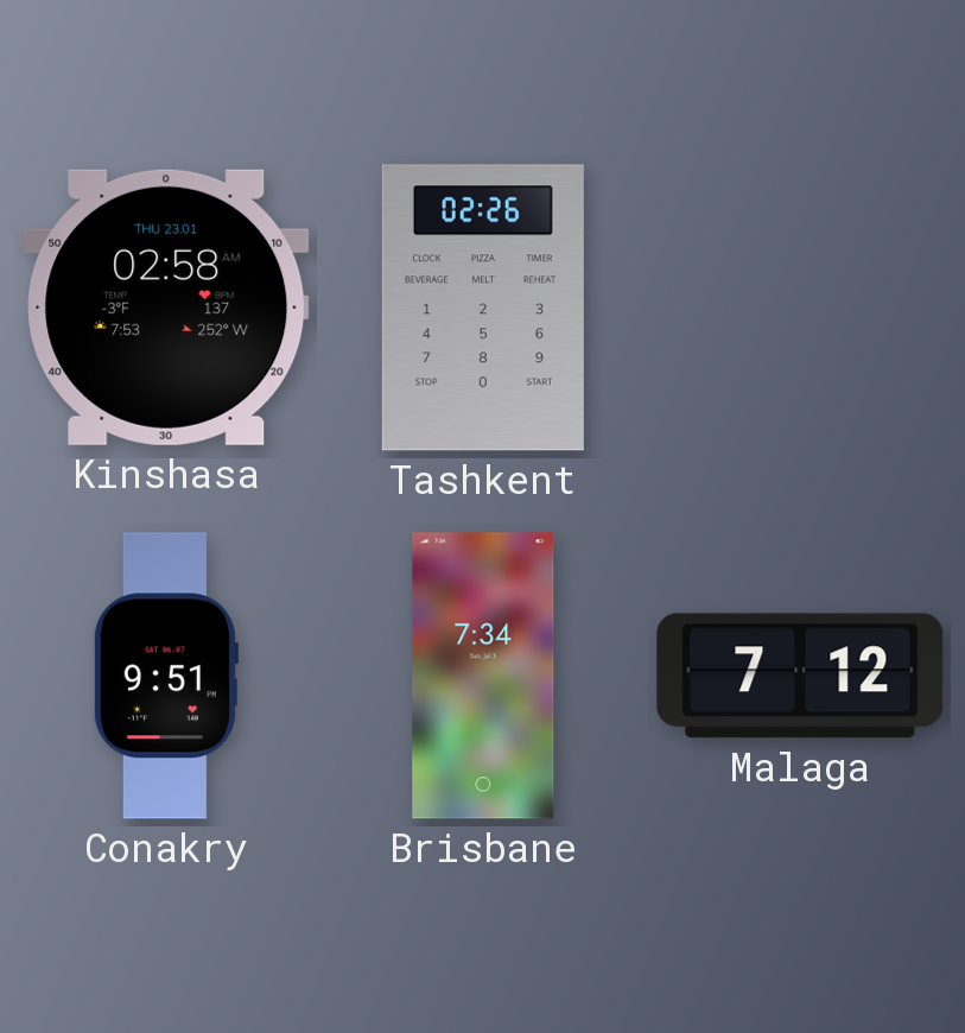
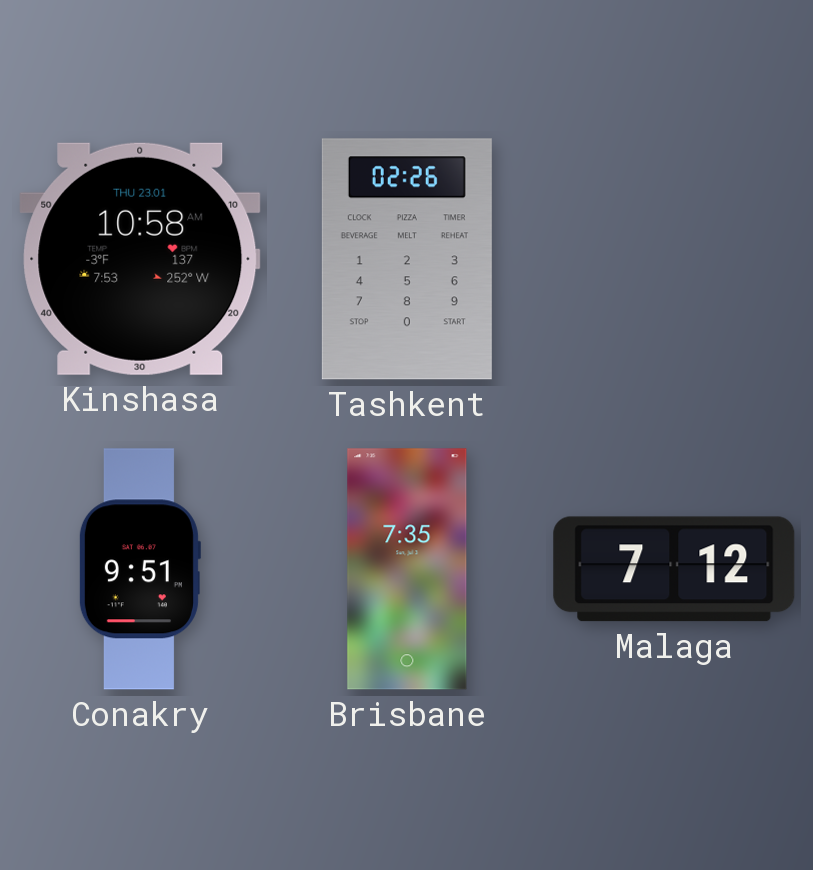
Kinshasa: 02:58 -> 10:58 (140, 259)
Brisbane: 7:34 -> 7:35 (407, 569)
